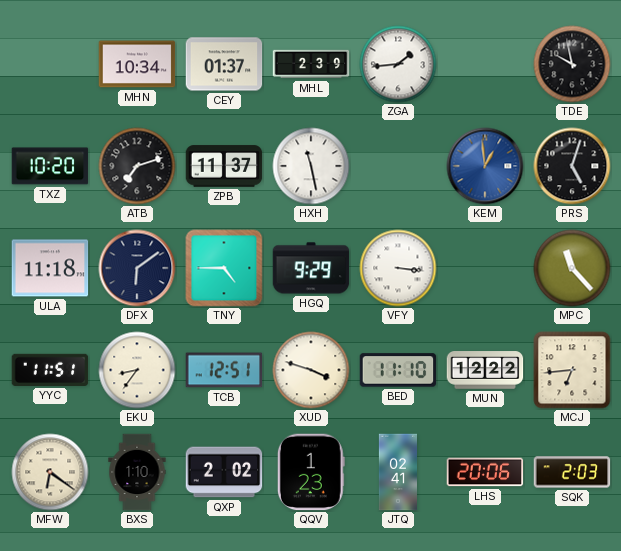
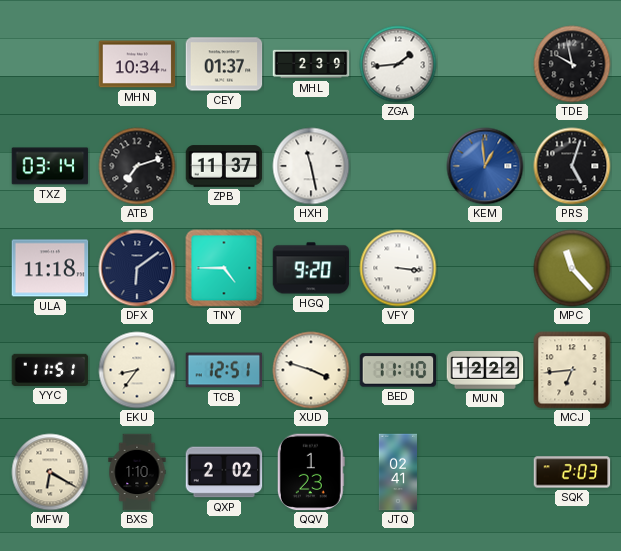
TXZ: 10:20 -> 03:14 (50, 166)
HGQ: 9:29 -> 9:20 (311, 268)
MFW: 6:21 -> 6:20 (50, 472)
LHS: 20:06 -> none (485, 472)
